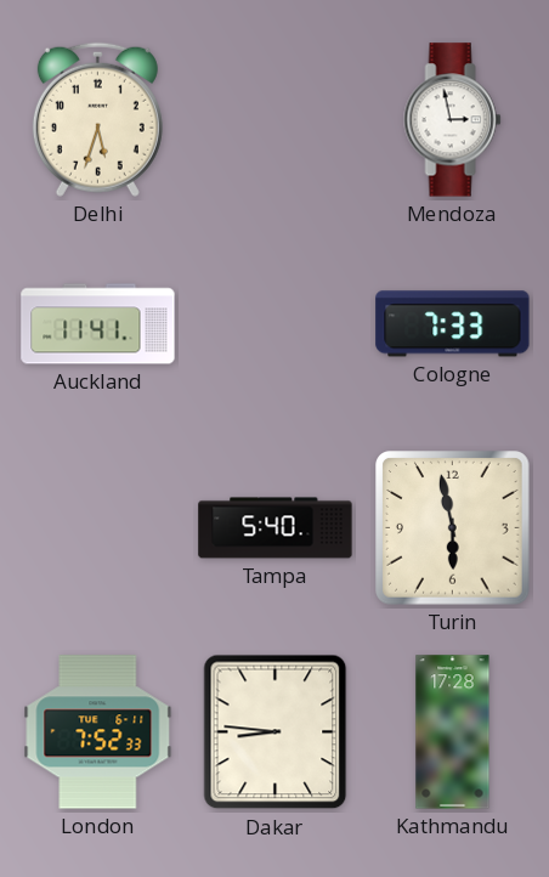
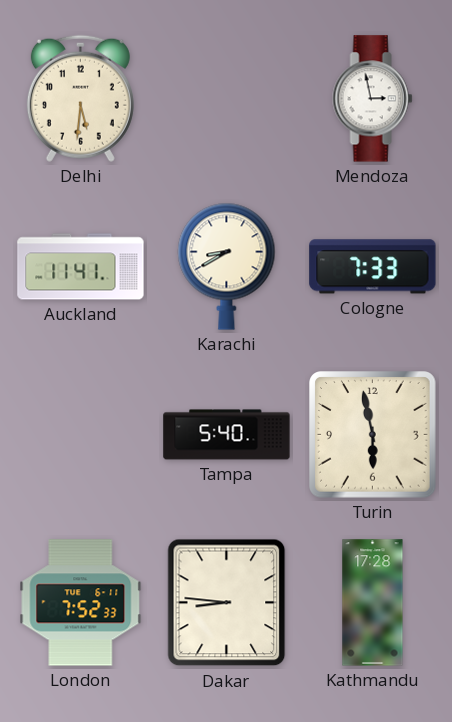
Delhi: 5:33 -> 5:31 (80, 98)
Karachi: none -> 8:40 (227, 266)
